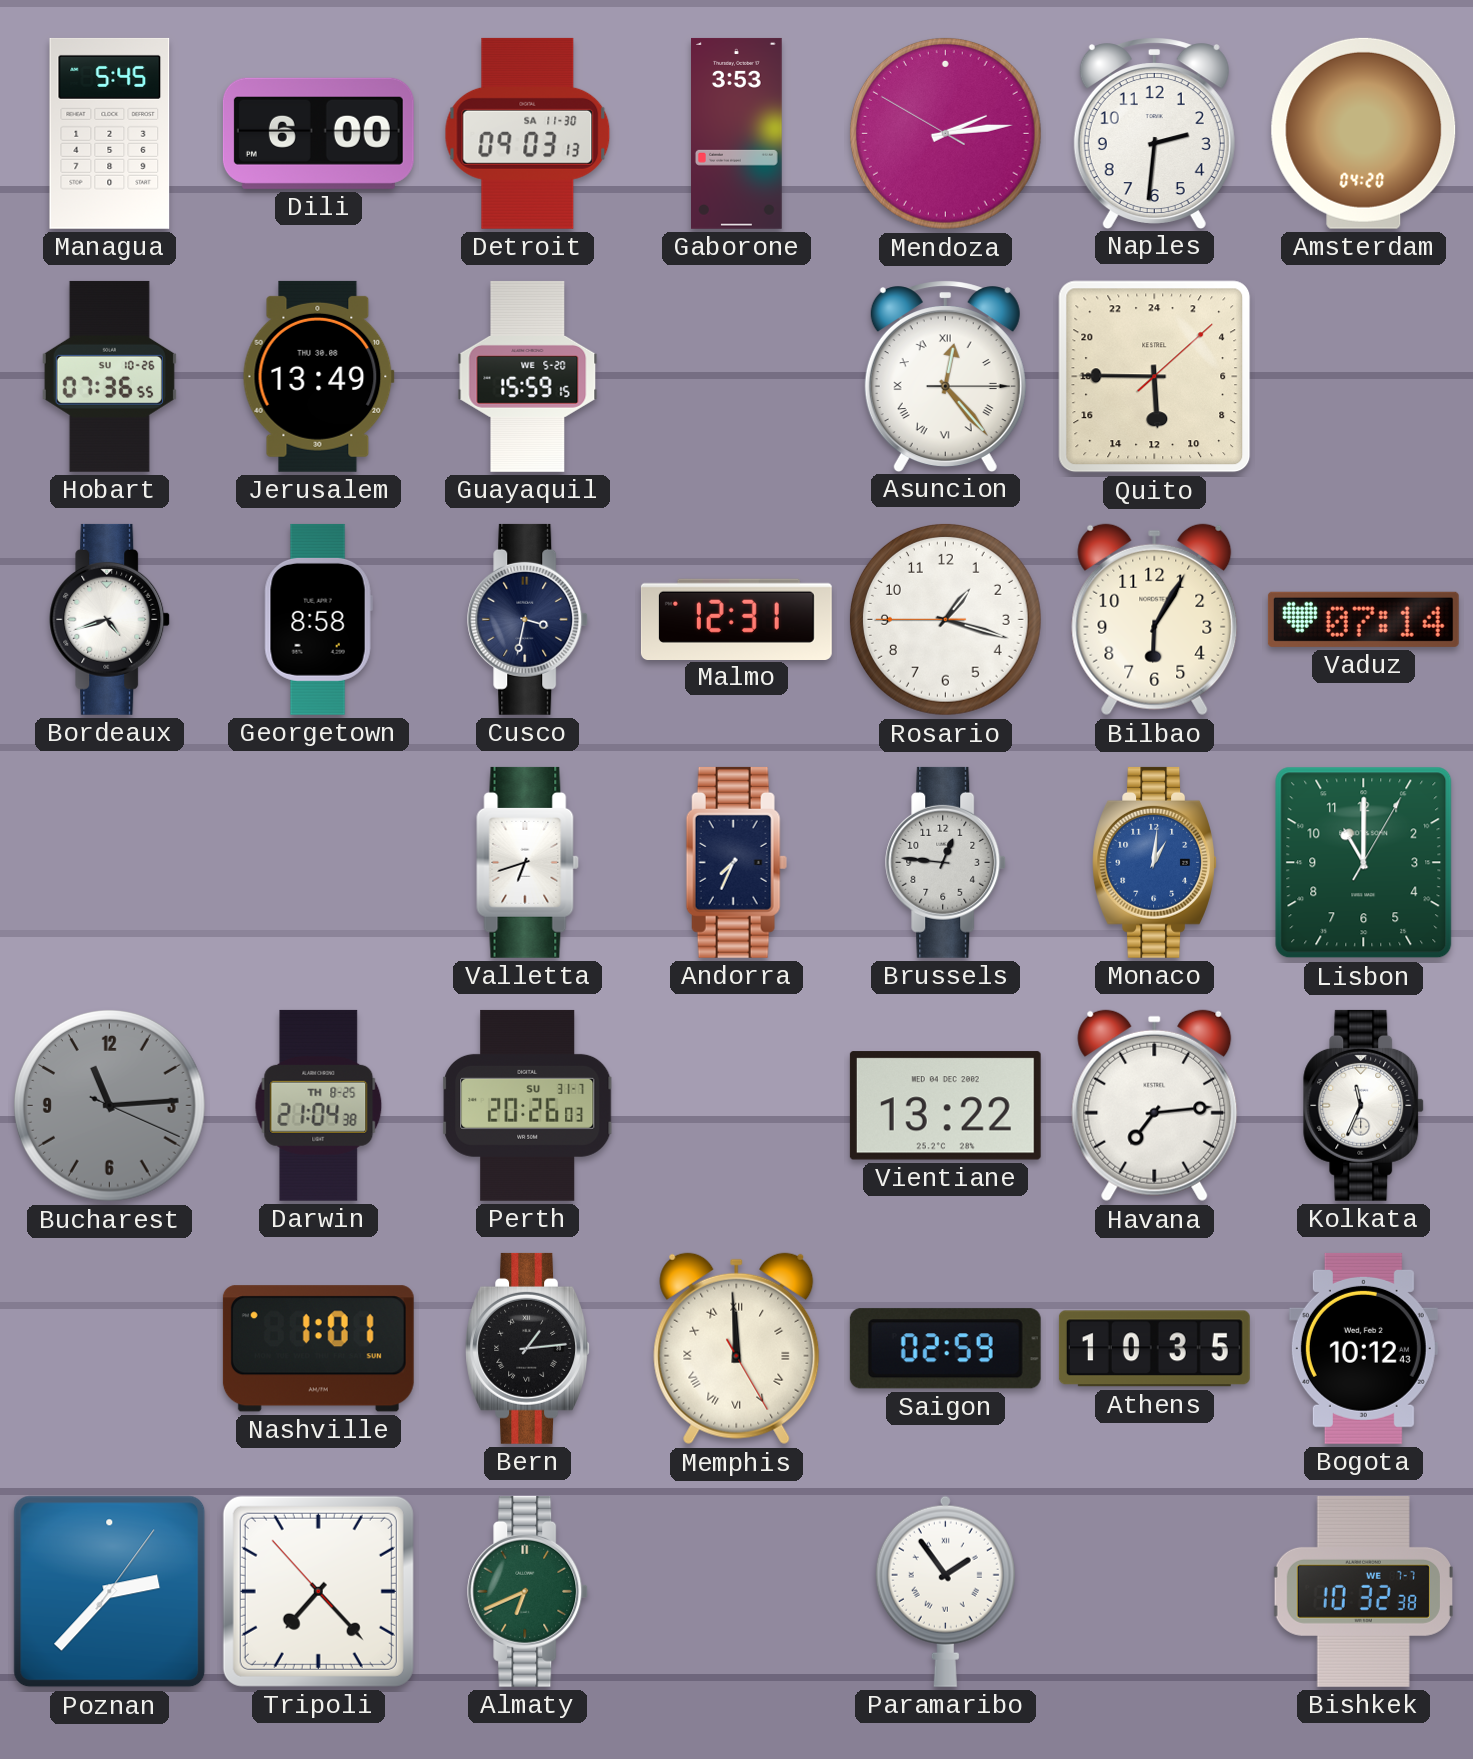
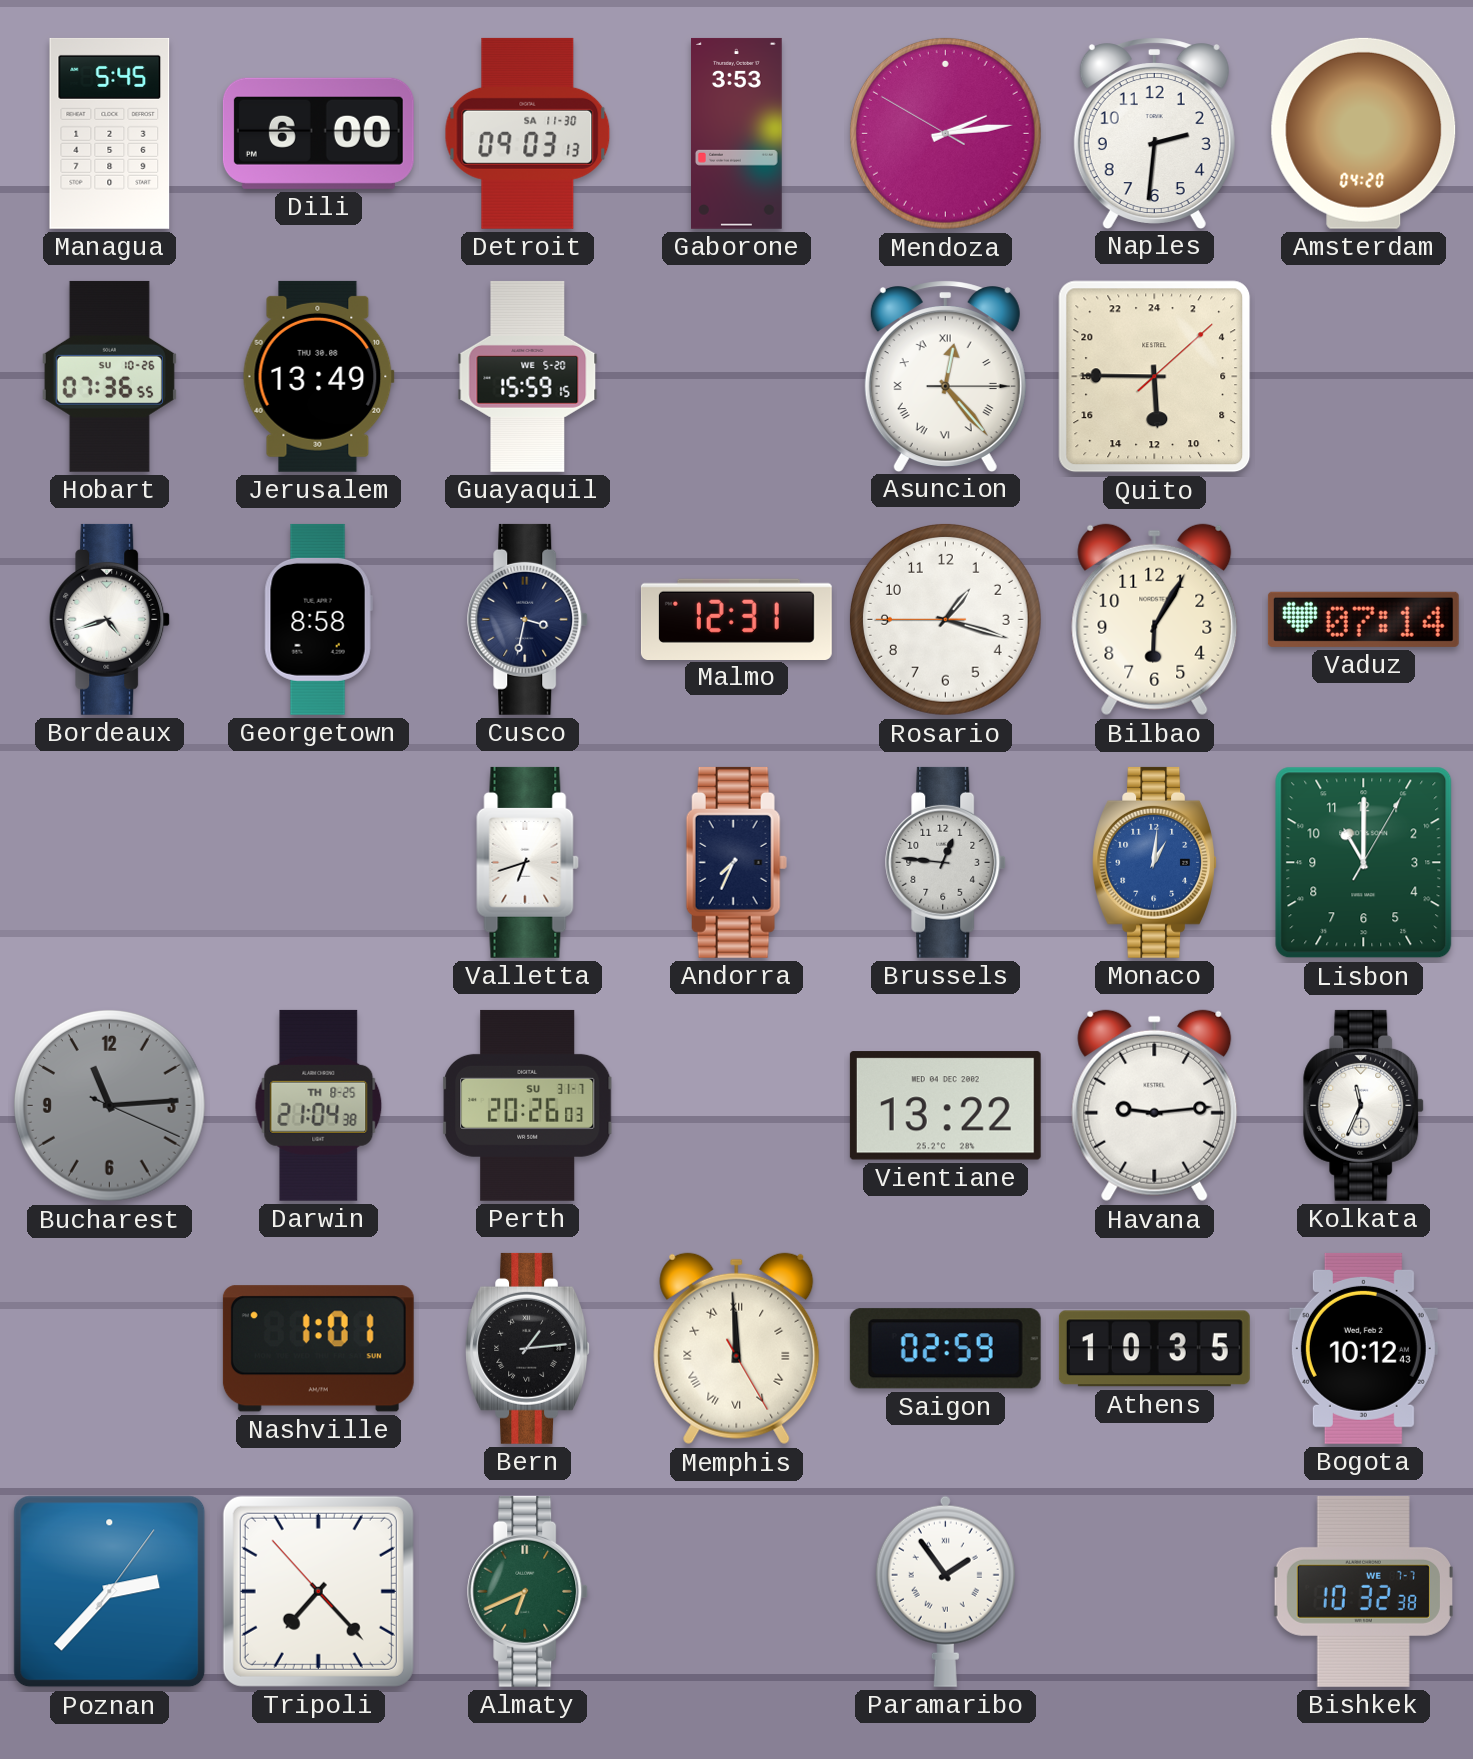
Havana: 7:14 -> 9:14 (1155, 1106)
